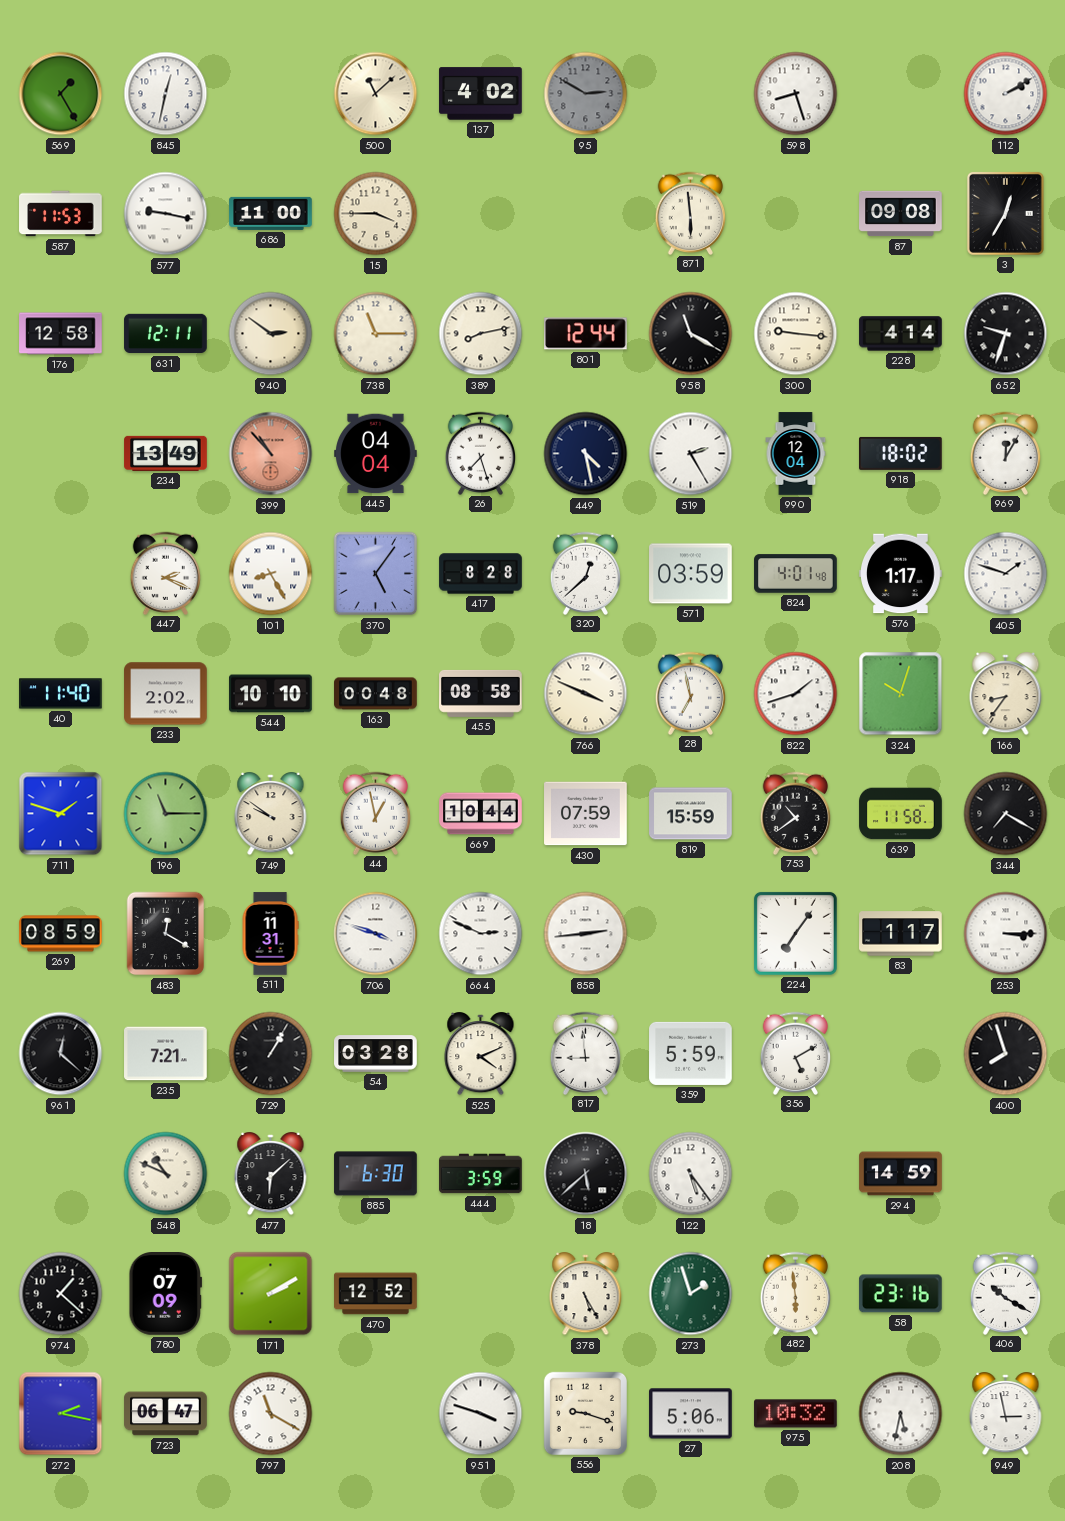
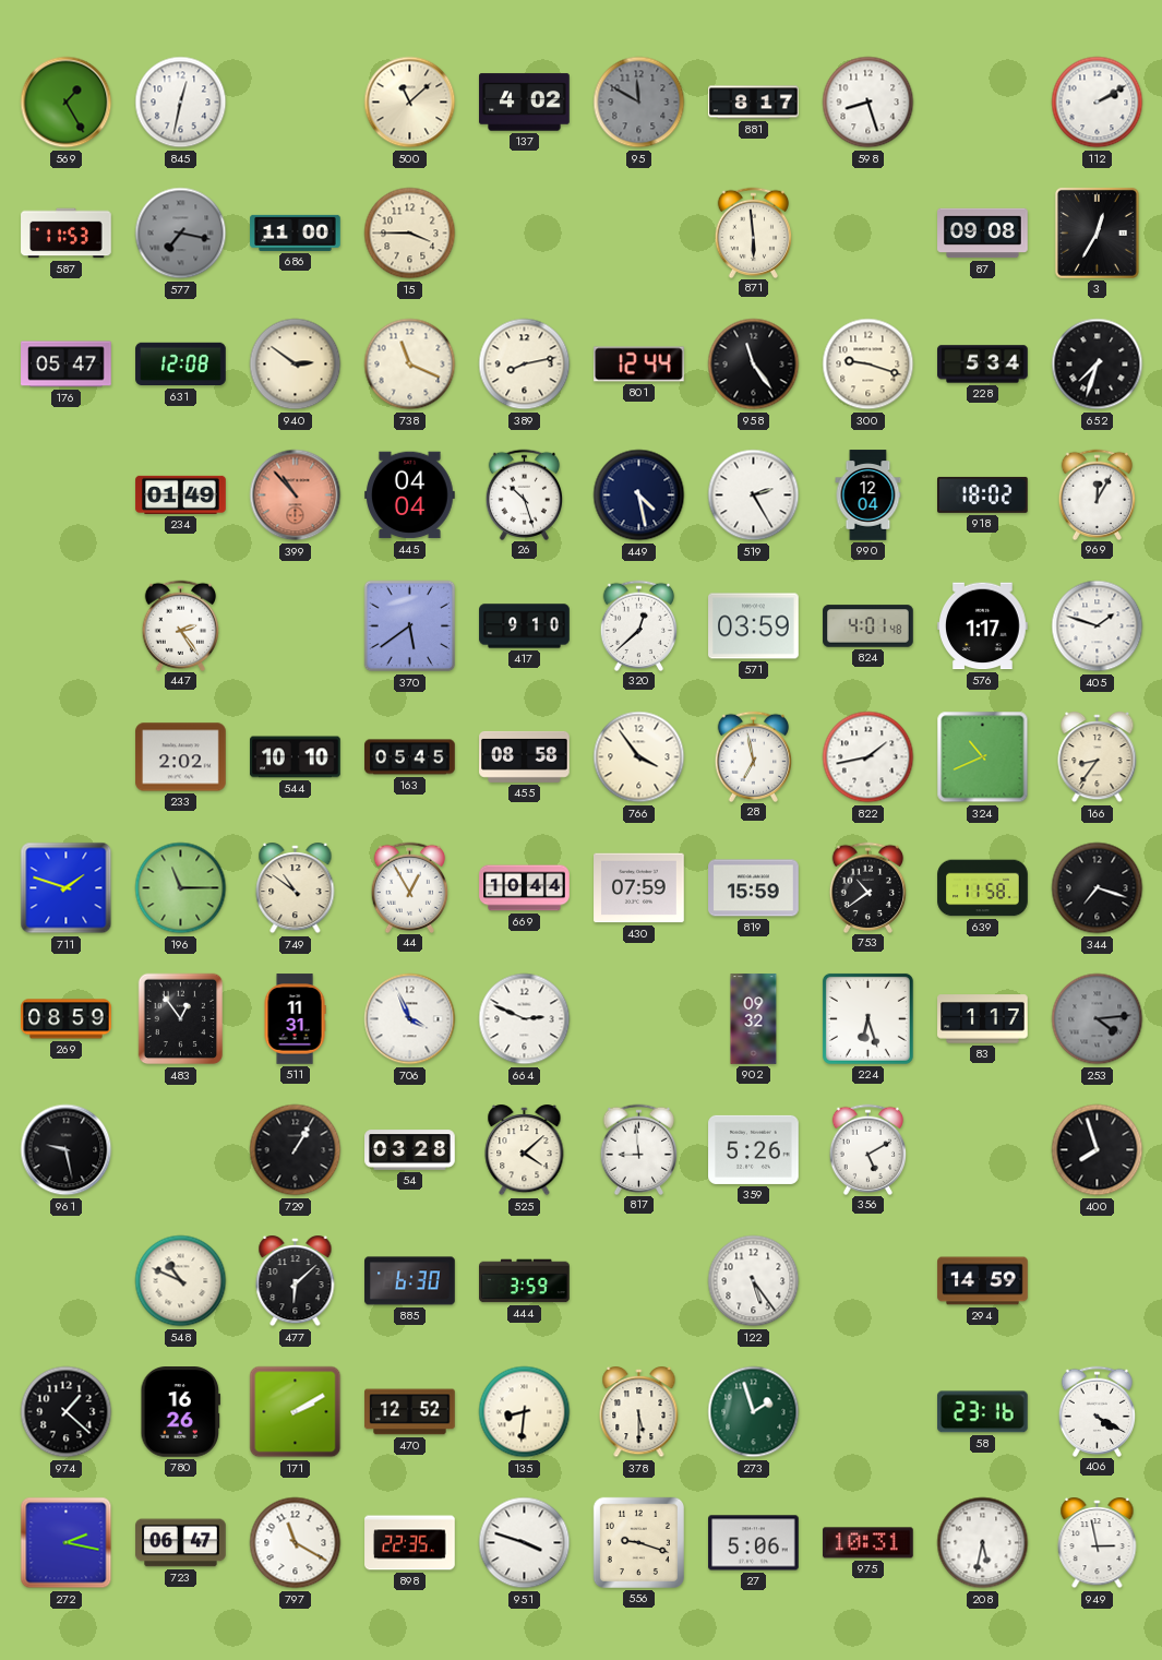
95: 2:50 -> 11:50 (639, 103)
881: none -> 8:17 (754, 103)
577: 9:17 -> 7:17 (181, 234)
577 dial: white -> grey (181, 234)
176: 12:58 -> 05:47 (67, 365)
631: 12:11 -> 12:08 (181, 365)
738: 11:15 -> 11:19 (410, 365)
958: 11:20 -> 11:24 (754, 365)
300: 9:16 -> 9:18 (868, 365)
228: 4:14 -> 5:34 (983, 365)
652: 9:33 -> 7:33 (1098, 365)
234: 13:49 -> 01:49 (181, 494)
26: 7:27 -> 10:27 (525, 494)
447: 2:19 -> 2:24 (181, 625)
101: 8:25 -> none (271, 574)
370: 5:06 -> 5:39 (410, 626)
417: 8:28 -> 9:10 (525, 626)
40: 11:40 -> none (61, 694)
163: 00:48 -> 05:45 (410, 757)
766: 3:49 -> 3:54 (639, 757)
822: 1:42 -> 1:43 (868, 757)
324: 10:03 -> 10:41 (983, 757)
749: 9:51 -> 10:51 (296, 889)
44: 12:58 -> 12:55 (410, 887)
344: 7:20 -> 7:18 (1098, 888)
483: 12:20 -> 12:54 (181, 1019)
706: 3:48 -> 3:56 (410, 1019)
858: 2:44 -> none (586, 934)
902: none -> 09:32 (754, 1019)
224: 7:06 -> 6:27 (867, 1018)
253: 3:15 -> 4:14 (1098, 1019)
253 dial: white -> grey (1098, 1019)
961: 12:22 -> 9:28 (67, 1150)
235: 7:21 -> none (166, 1054)
525: 4:11 -> 4:08 (525, 1151)
359: 5:59 -> 5:26 (754, 1149)
18: 5:38 -> none (586, 1174)
780: 07:09 -> 16:26 (181, 1412)
135: none -> 8:31 (525, 1412)
378: 5:25 -> 5:30 (639, 1413)
482: 5:59 -> none (796, 1293)
406: 10:20 -> 4:20 (1098, 1411)
898: none -> 22:35 (410, 1543)
975: 10:32 -> 10:31 (868, 1543)
